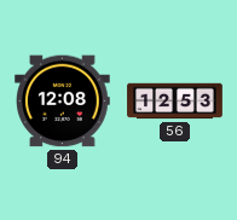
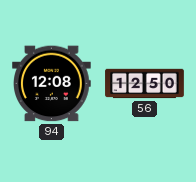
56: 12:53 -> 12:50 (145, 84)
